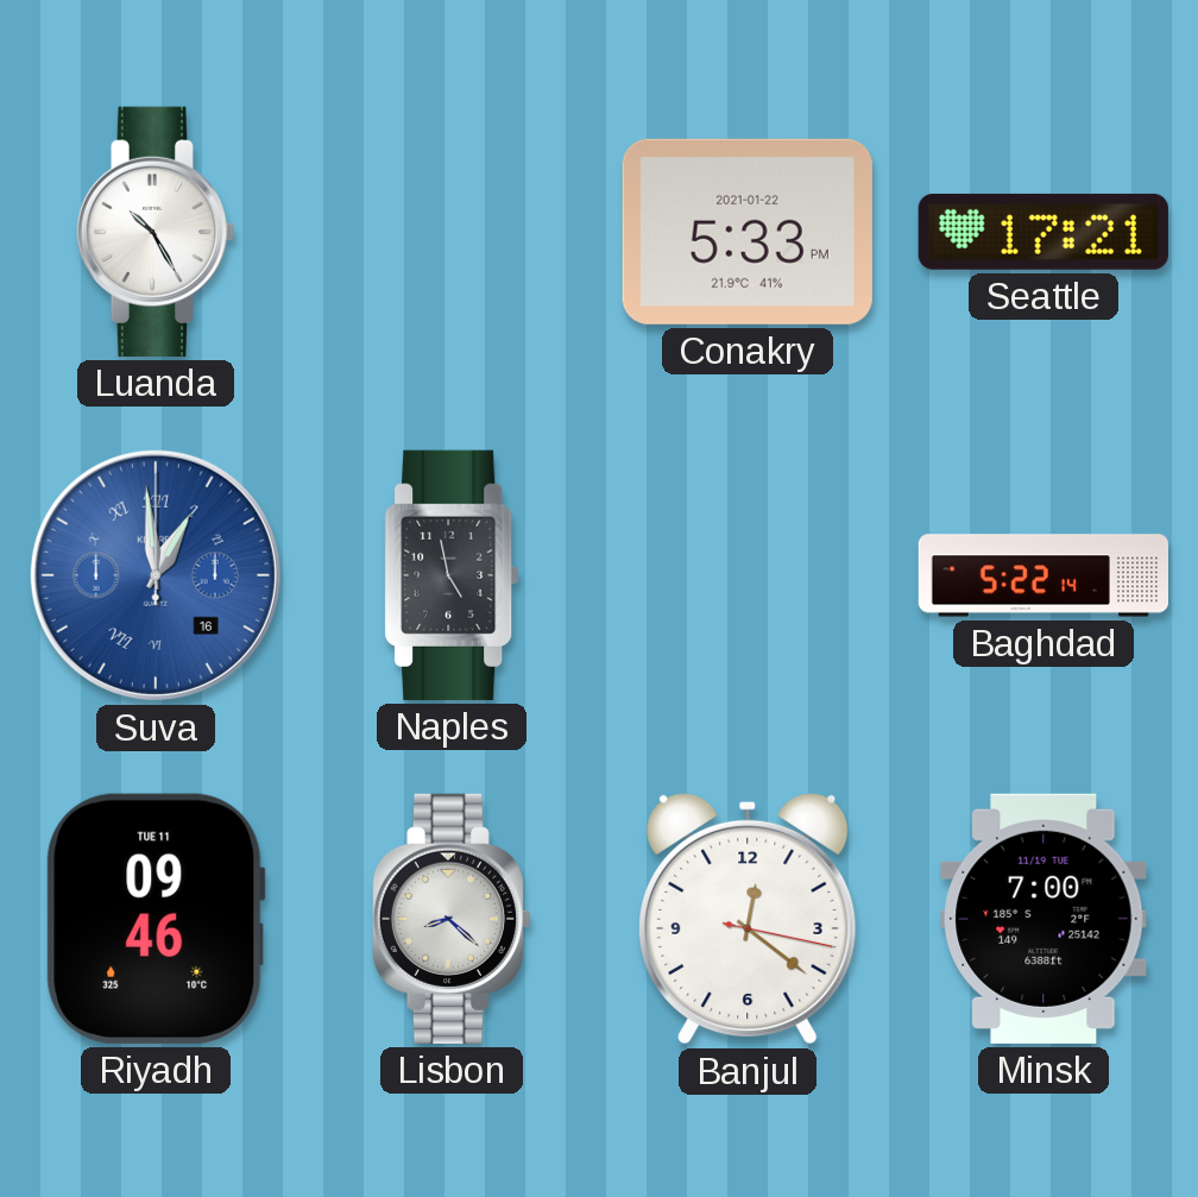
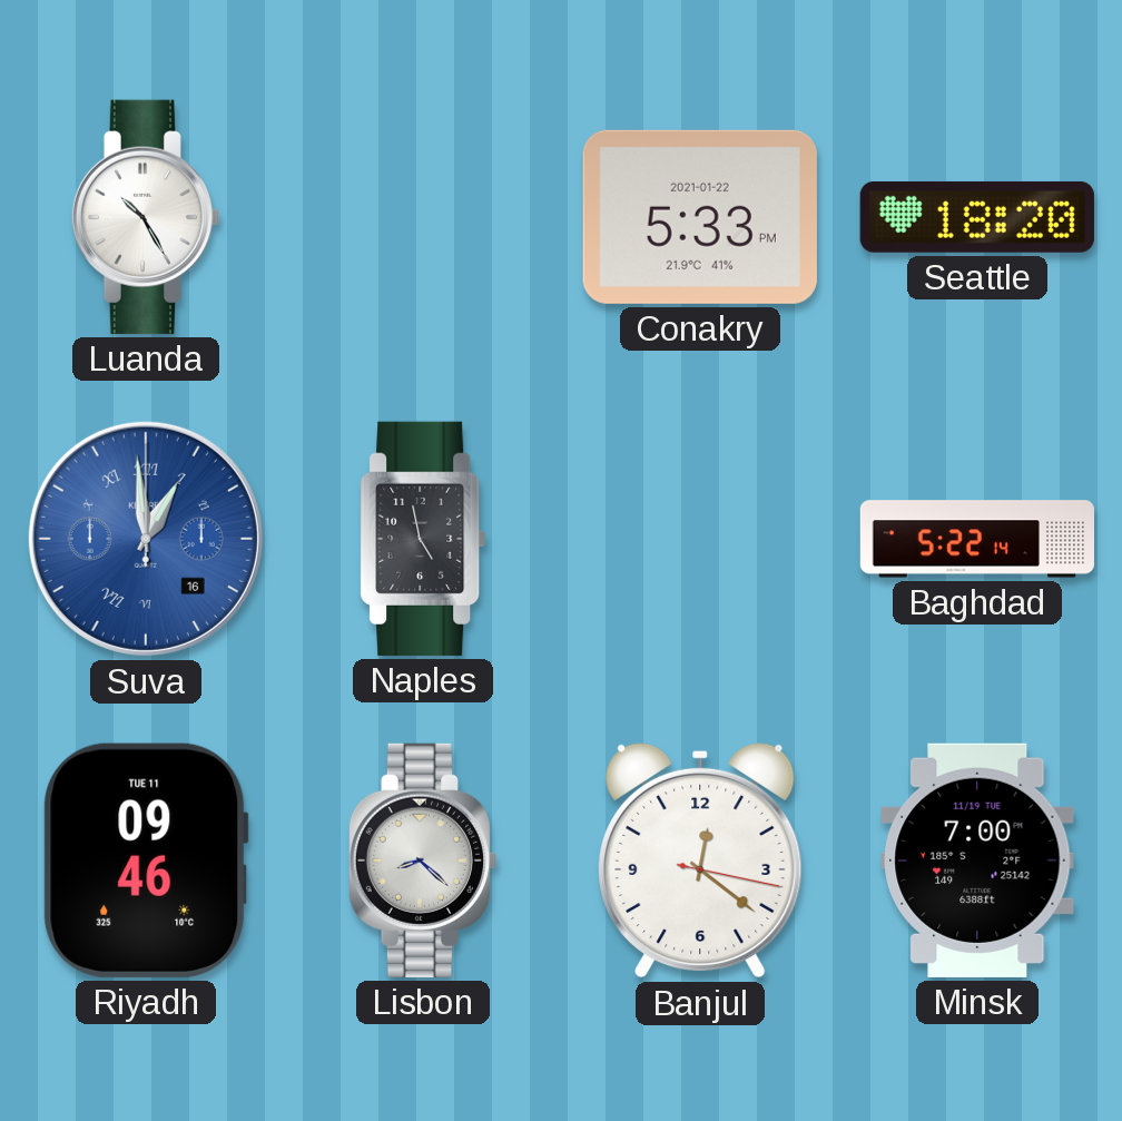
Seattle: 17:21 -> 18:20 (977, 217)
